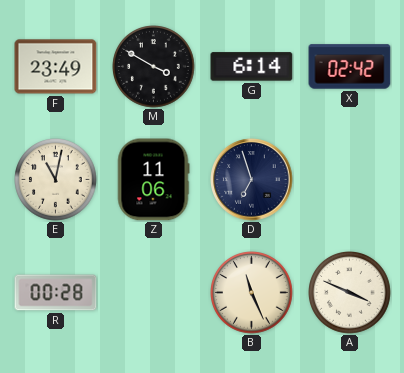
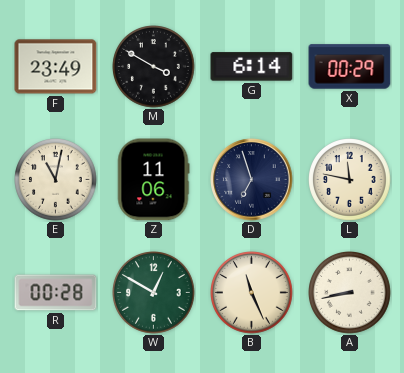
X: 02:42 -> 00:29 (350, 67)
L: none -> 11:47 (350, 180)
W: none -> 12:50 (154, 293)
A: 3:49 -> 8:43 (350, 293)
